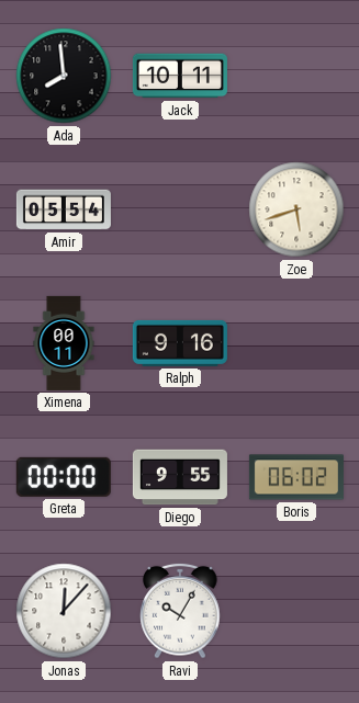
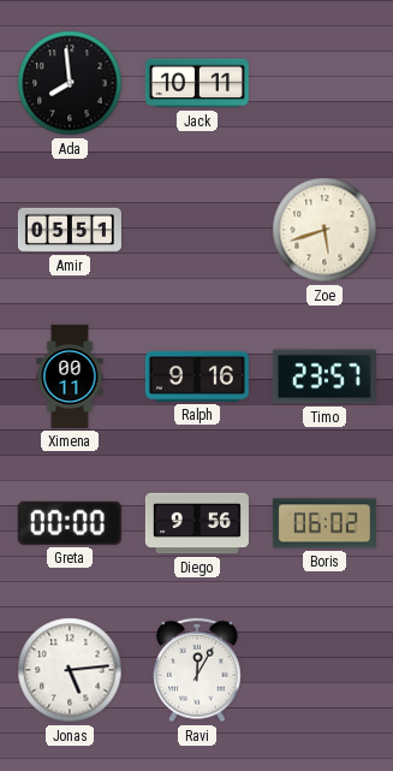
Amir: 05:54 -> 05:51 (70, 230)
Timo: none -> 23:57 (324, 376)
Diego: 9:55 -> 9:56 (197, 523)
Jonas: 12:07 -> 5:14 (70, 670)
Ravi: 10:05 -> 12:05 (197, 670)
